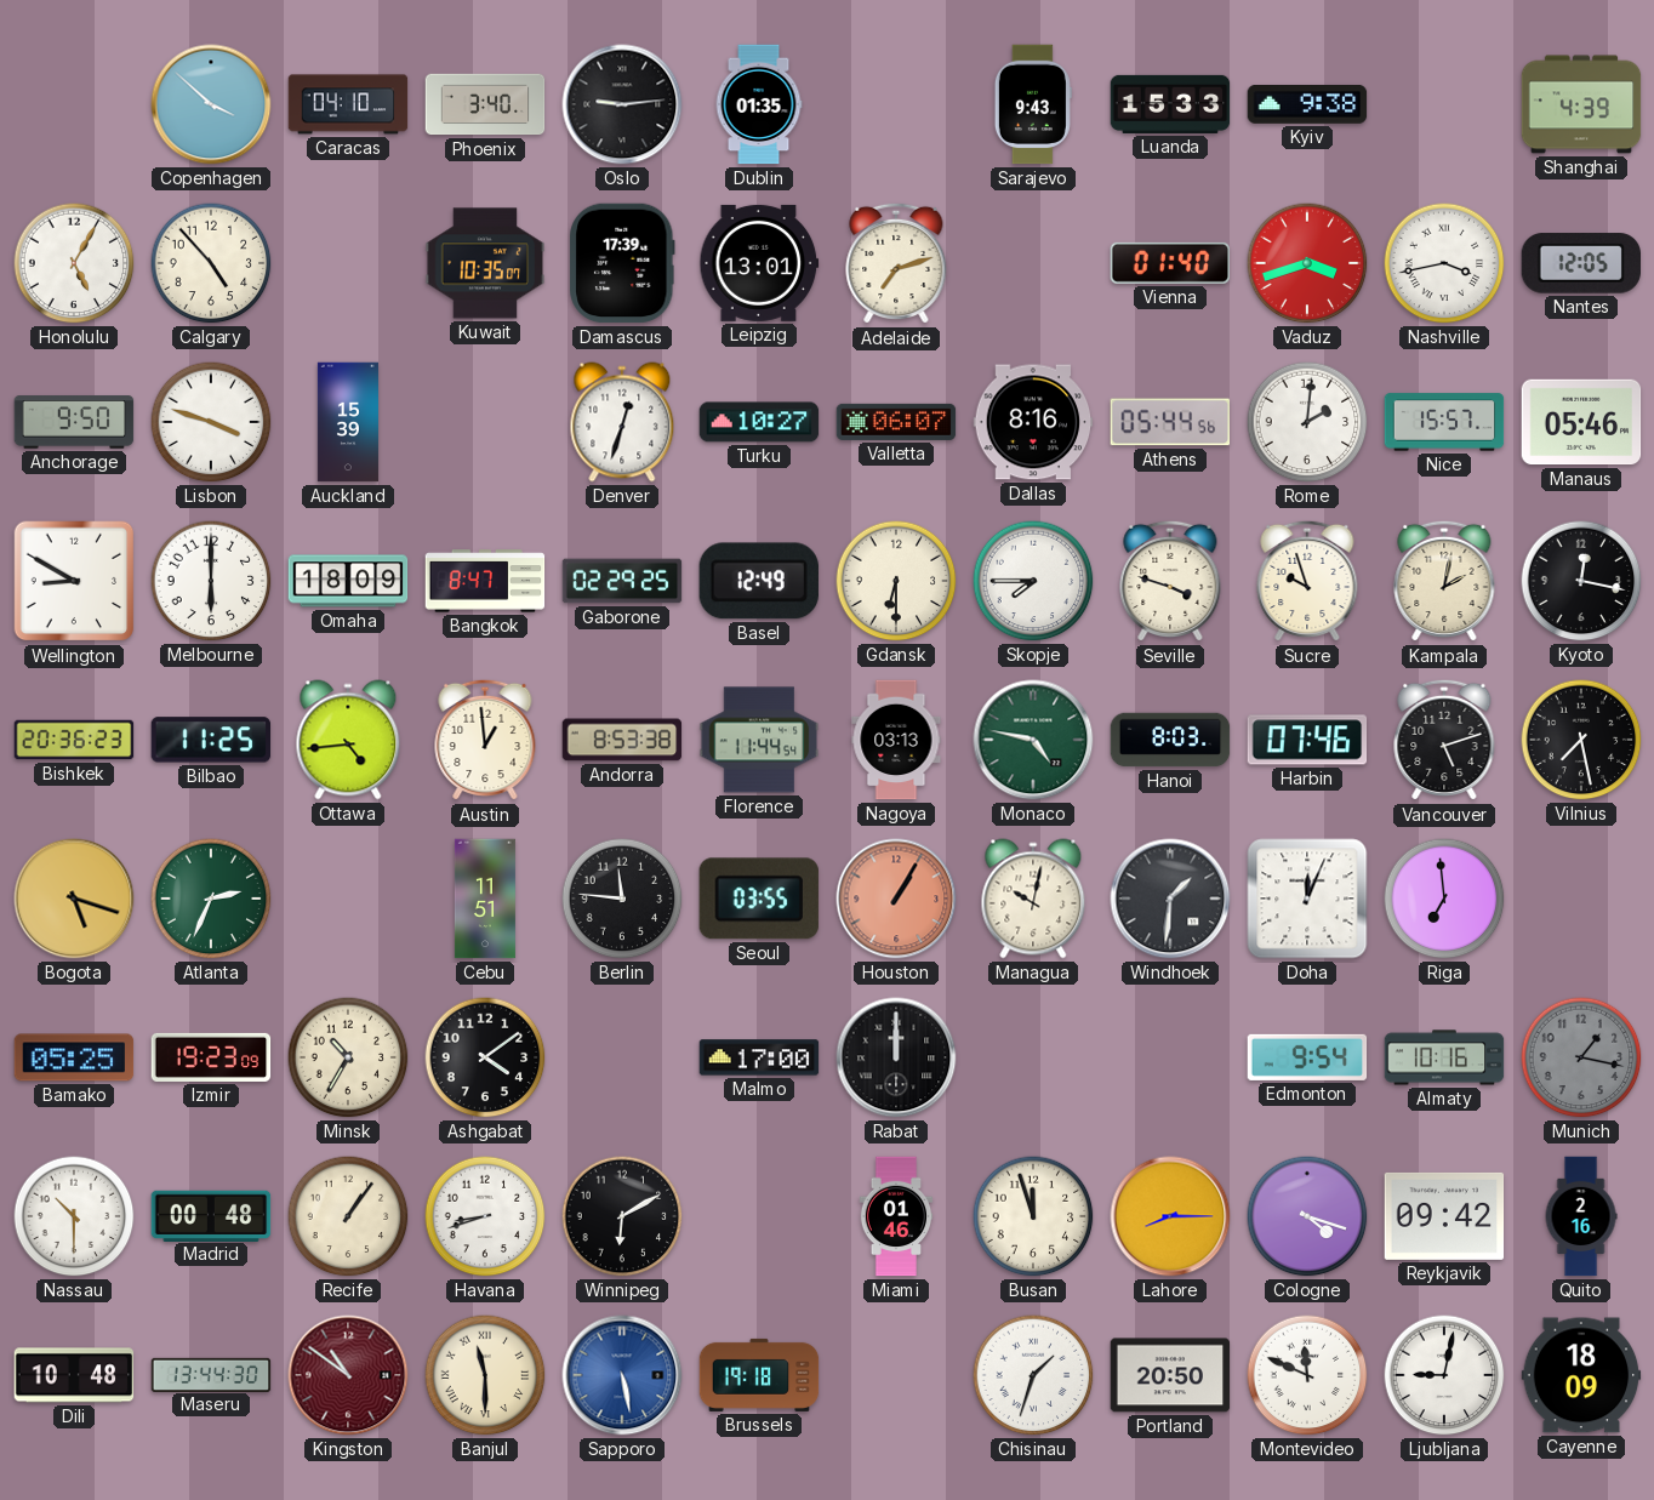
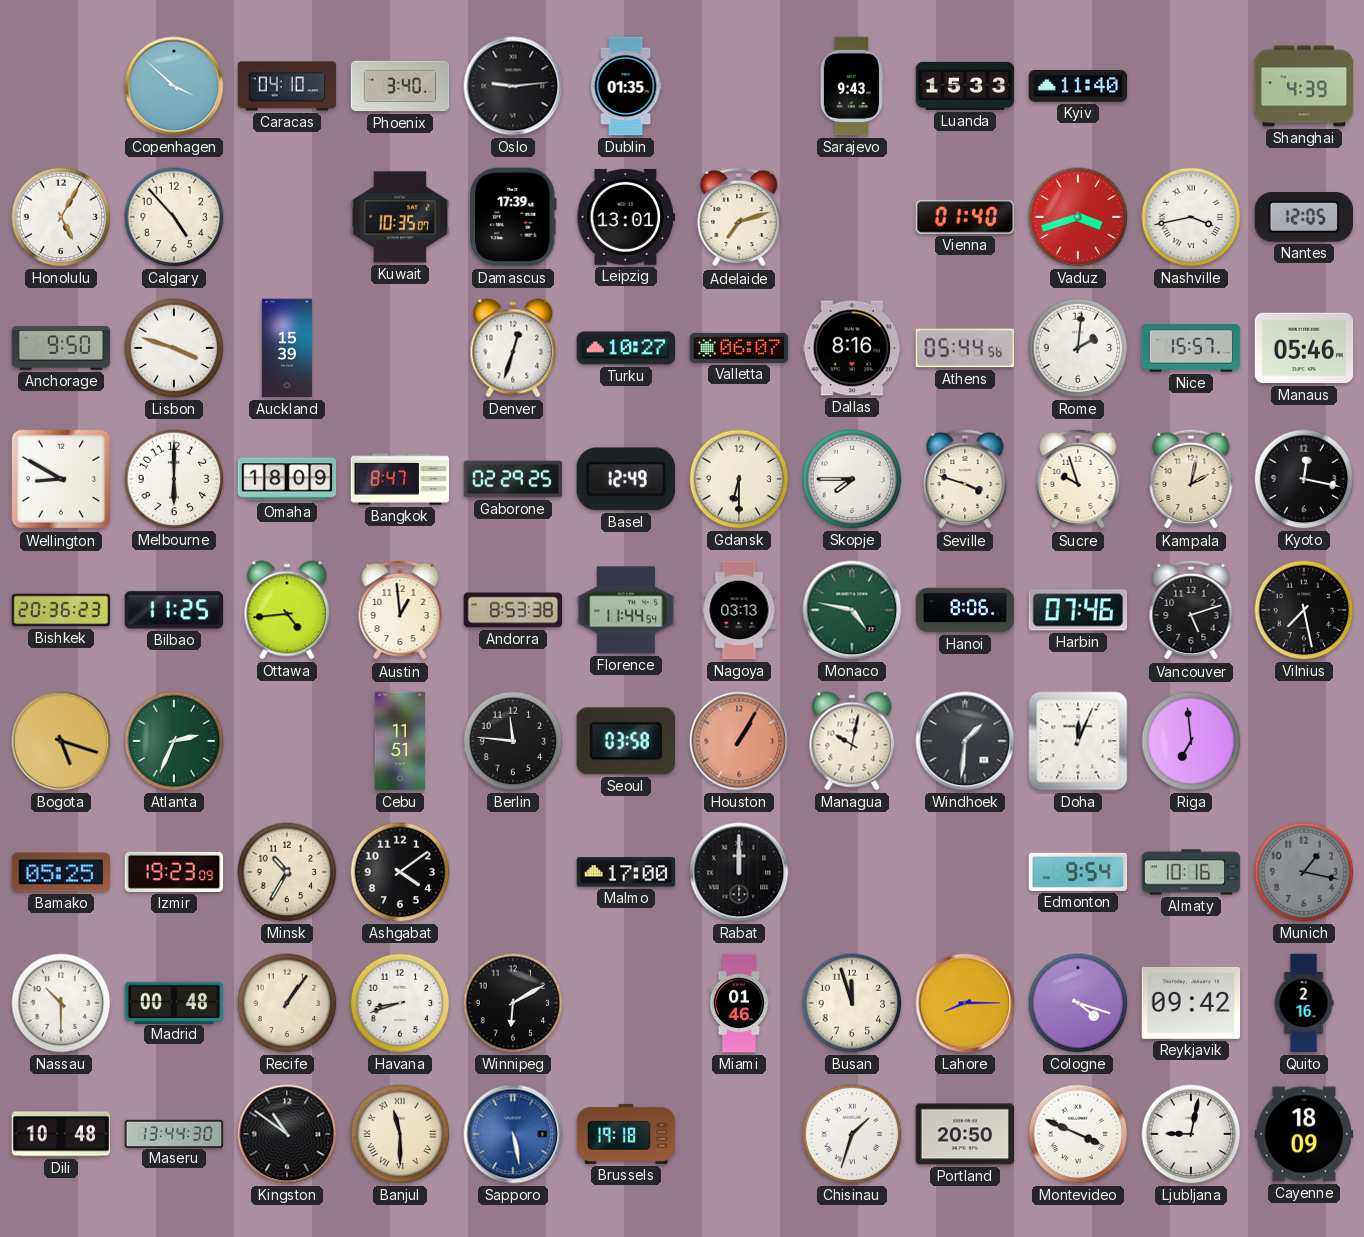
Kyiv: 9:38 -> 11:40 (1078, 86)
Hanoi: 8:03 -> 8:06 (965, 610)
Seoul: 03:55 -> 03:58 (626, 741)
Kingston dial: burgundy -> black (287, 1134)
Montevideo: 11:49 -> 3:49 (1078, 1134)
